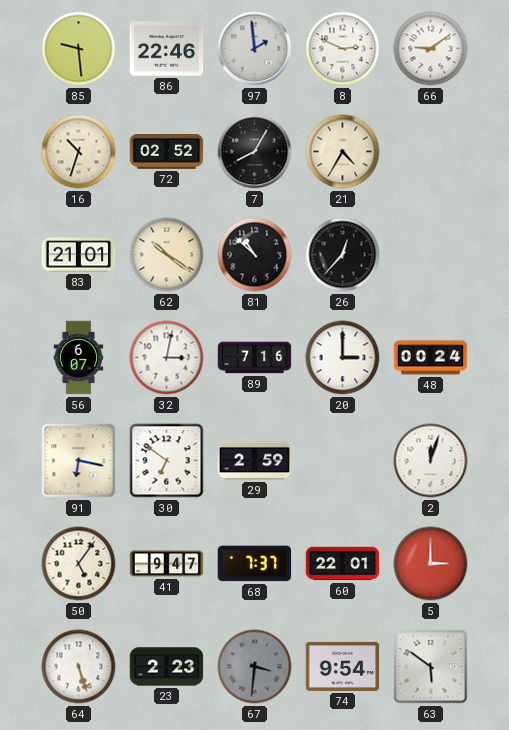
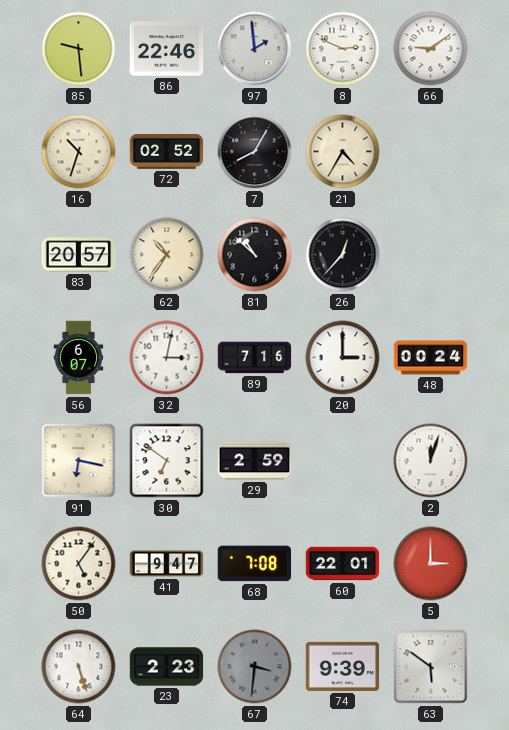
83: 21:01 -> 20:57 (79, 255)
62: 10:21 -> 10:36 (167, 255)
68: 7:37 -> 7:08 (255, 564)
74: 9:54 -> 9:39 (343, 666)
